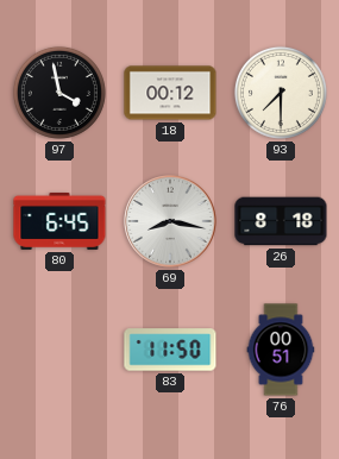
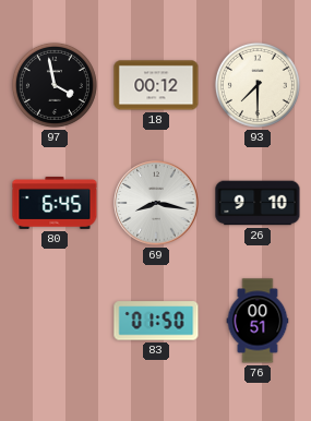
26: 8:18 -> 9:10 (258, 203)
83: 11:50 -> 01:50 (156, 321)
